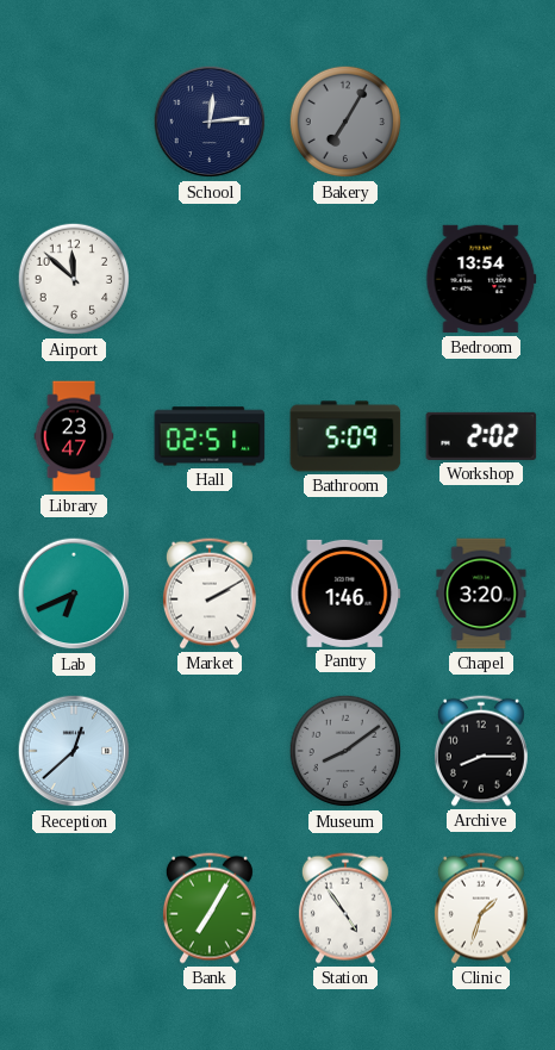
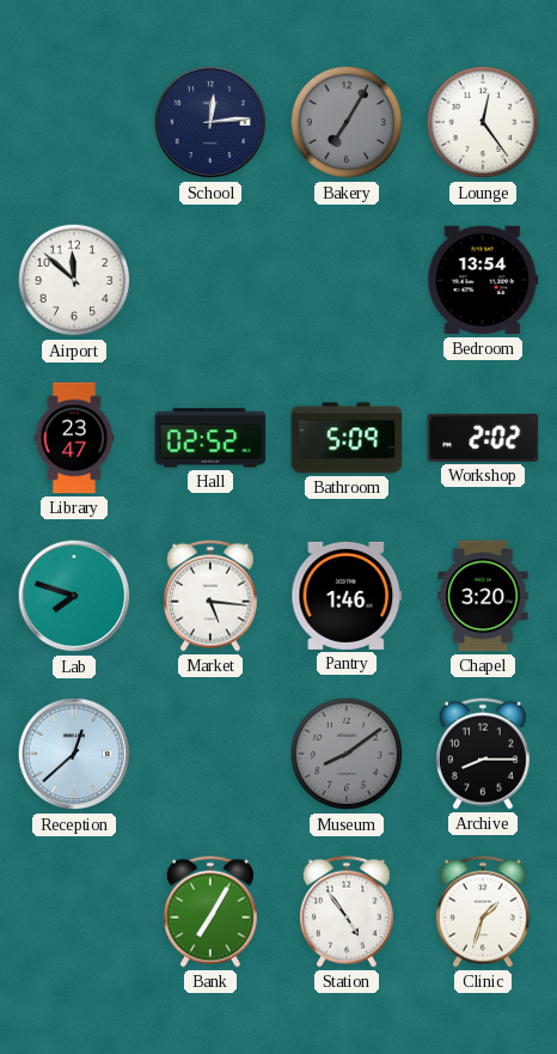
Lounge: none -> 12:24 (483, 122)
Hall: 02:51 -> 02:52 (210, 438)
Lab: 6:41 -> 7:48 (74, 596)
Market: 2:10 -> 5:16 (210, 596)
